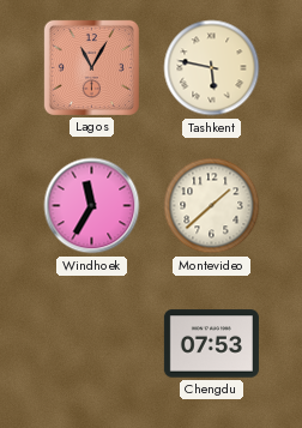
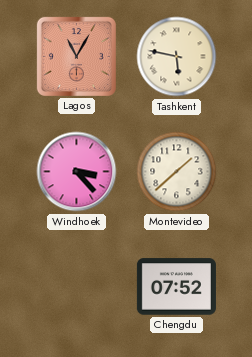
Windhoek: 11:35 -> 3:23 (77, 172)
Chengdu: 07:53 -> 07:52 (176, 287)
